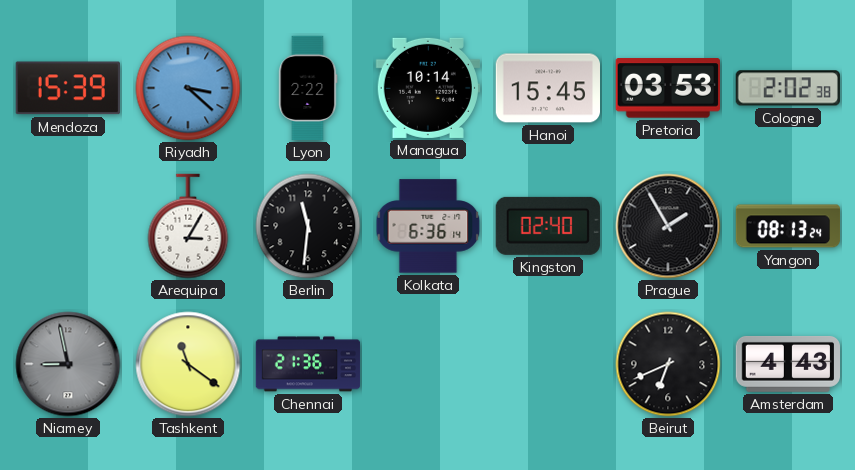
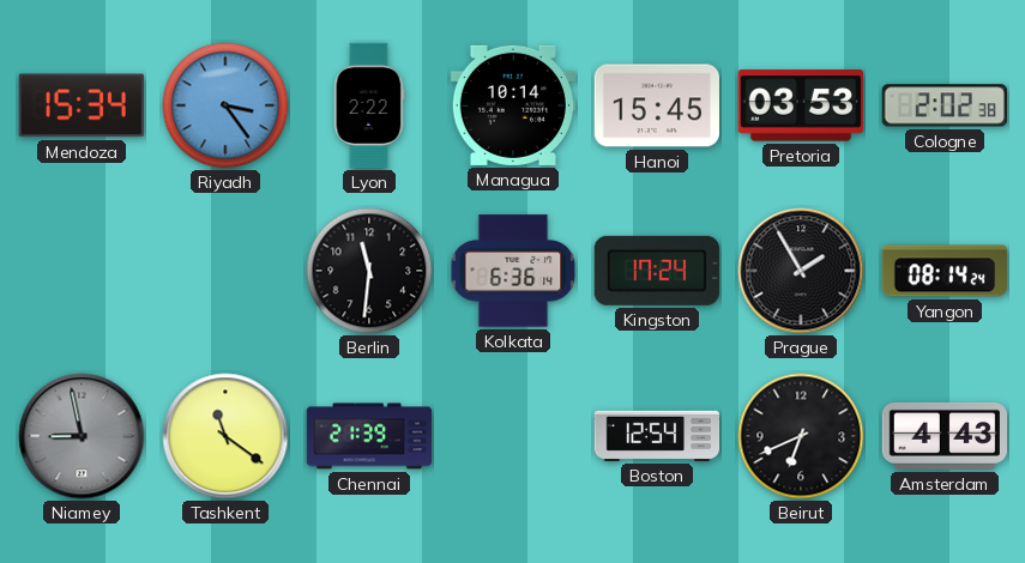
Mendoza: 15:39 -> 15:34 (82, 105)
Riyadh: 3:22 -> 3:24 (225, 105)
Arequipa: 3:05 -> none (188, 226)
Kingston: 02:40 -> 17:24 (657, 271)
Yangon: 08:13 -> 08:14 (945, 271)
Chennai: 21:36 -> 21:39 (369, 436)
Boston: none -> 12:54 (657, 436)
